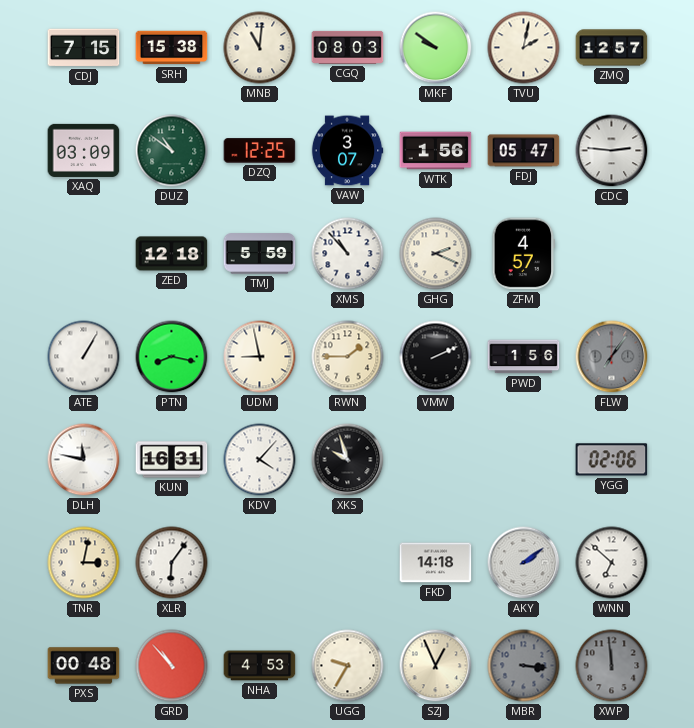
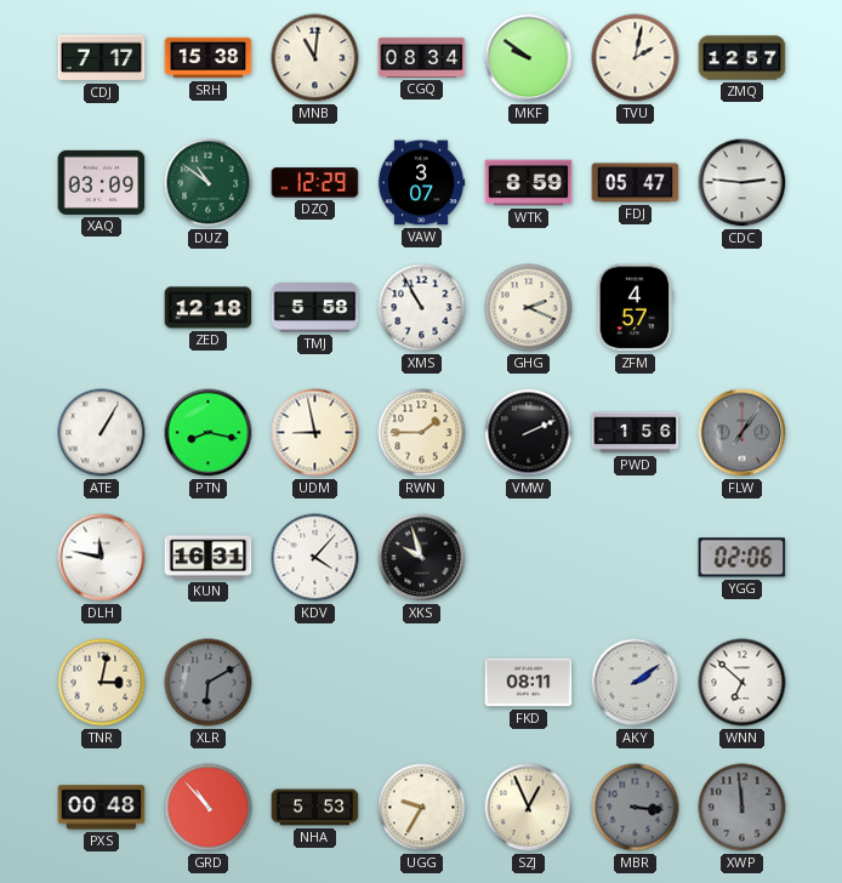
CDJ: 7:15 -> 7:17 (102, 58)
CGQ: 08:03 -> 08:34 (422, 57)
DZQ: 12:25 -> 12:29 (315, 183)
WTK: 1:56 -> 8:59 (529, 183)
TMJ: 5:59 -> 5:58 (315, 308)
XMS: 10:53 -> 10:55 (422, 308)
XLR: 6:06 -> 6:10 (209, 683)
XLR dial: white -> grey (209, 683)
FKD: 14:18 -> 08:11 (529, 683)
NHA: 4:53 -> 5:53 (315, 808)
